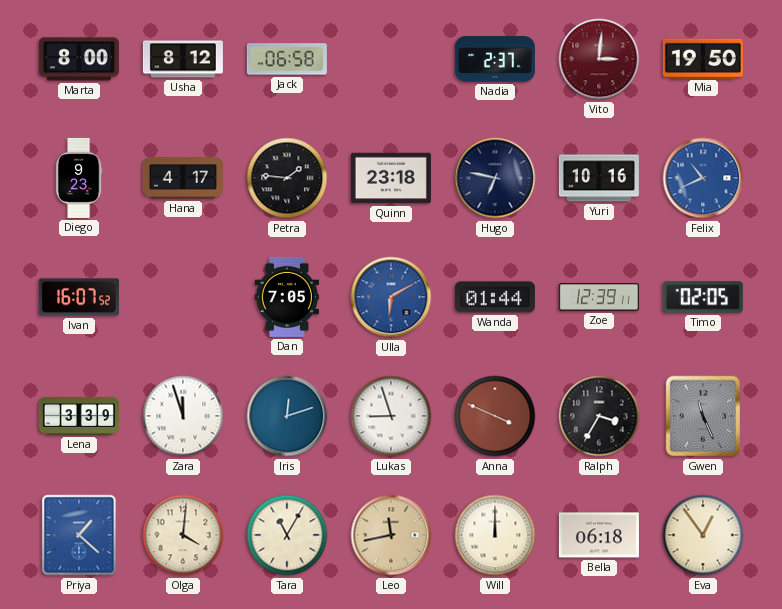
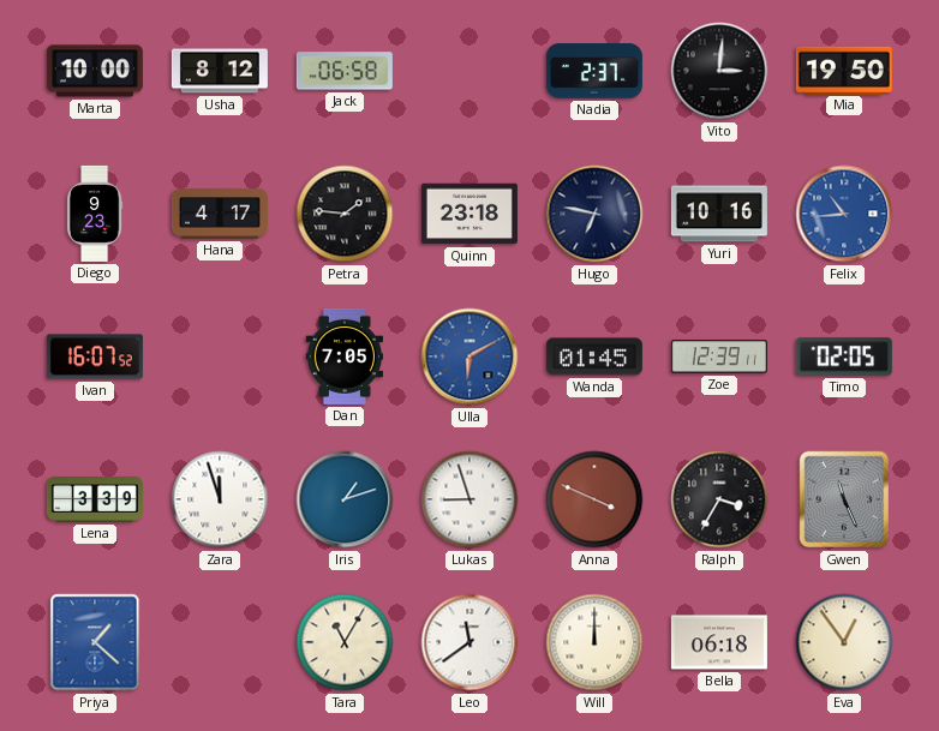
Marta: 8:00 -> 10:00 (95, 71)
Vito dial: burgundy -> black (719, 71)
Felix: 10:41 -> 10:44 (844, 214)
Wanda: 01:44 -> 01:45 (594, 356)
Iris: 12:12 -> 1:12 (345, 499)
Olga: 4:01 -> none (183, 535)
Leo: 11:43 -> 11:39 (469, 642)
Leo dial: champagne -> white (469, 642)
